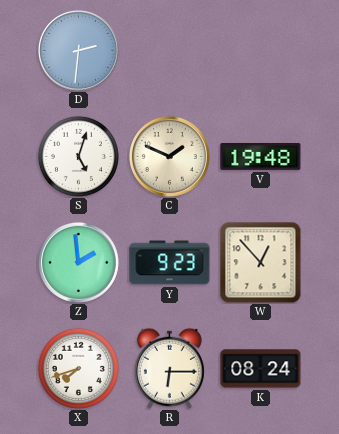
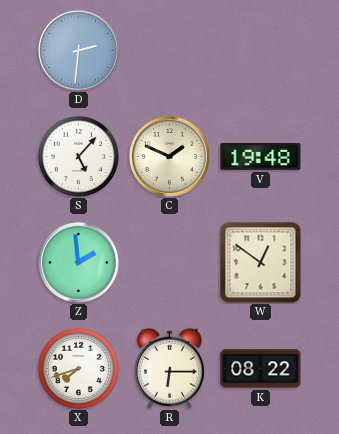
S: 5:03 -> 5:07 (78, 156)
Y: 9:23 -> none (170, 263)
W: 12:53 -> 12:51 (261, 263)
K: 08:24 -> 08:22 (261, 369)
